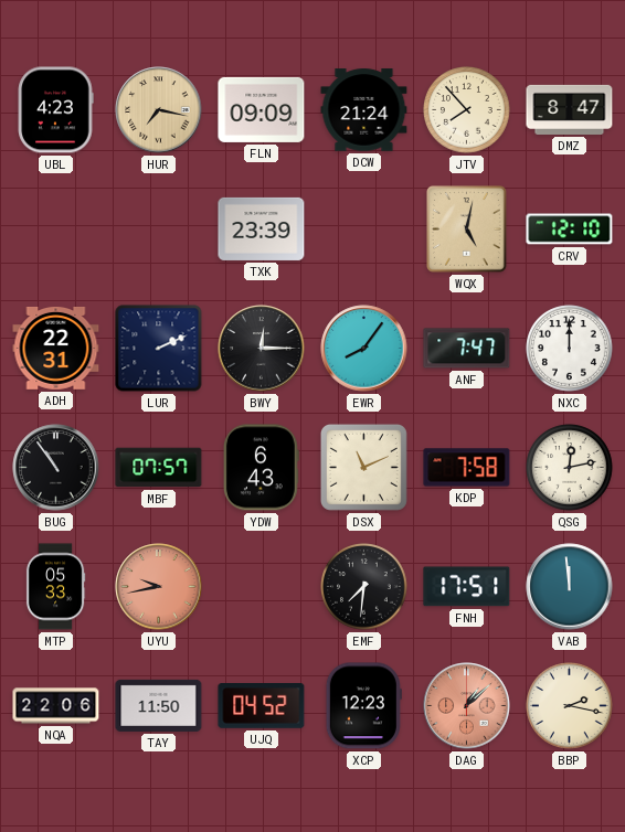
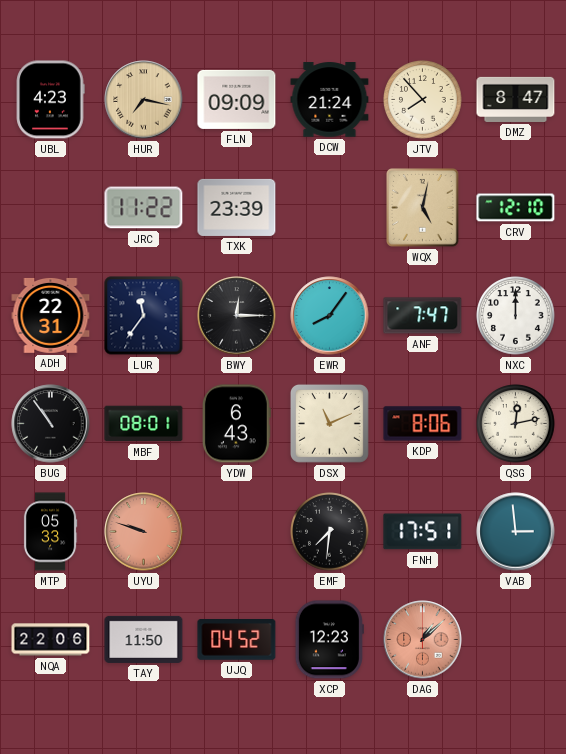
JRC: none -> 11:22 (144, 208)
LUR: 2:11 -> 11:36 (144, 316)
MBF: 07:57 -> 08:01 (144, 424)
KDP: 7:58 -> 8:06 (423, 424)
UYU: 9:43 -> 9:48 (144, 532)
VAB: 11:59 -> 2:59 (516, 532)
BBP: 2:17 -> none (570, 706)
